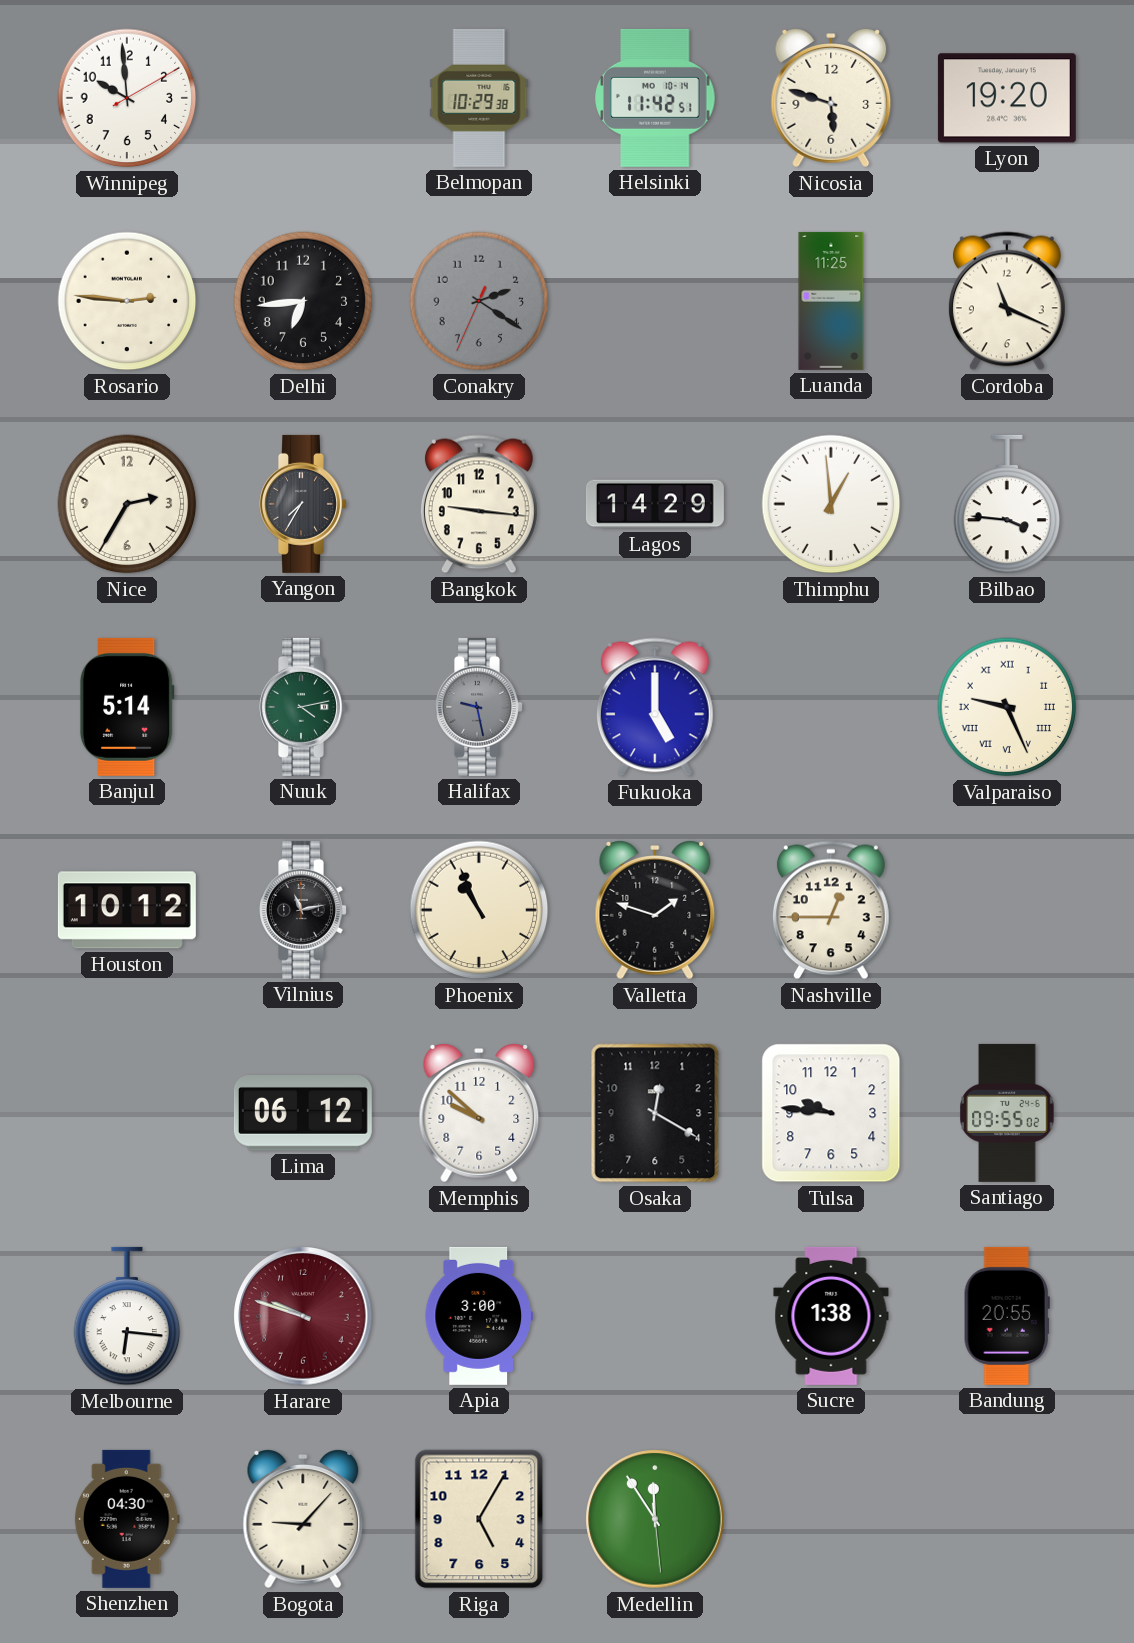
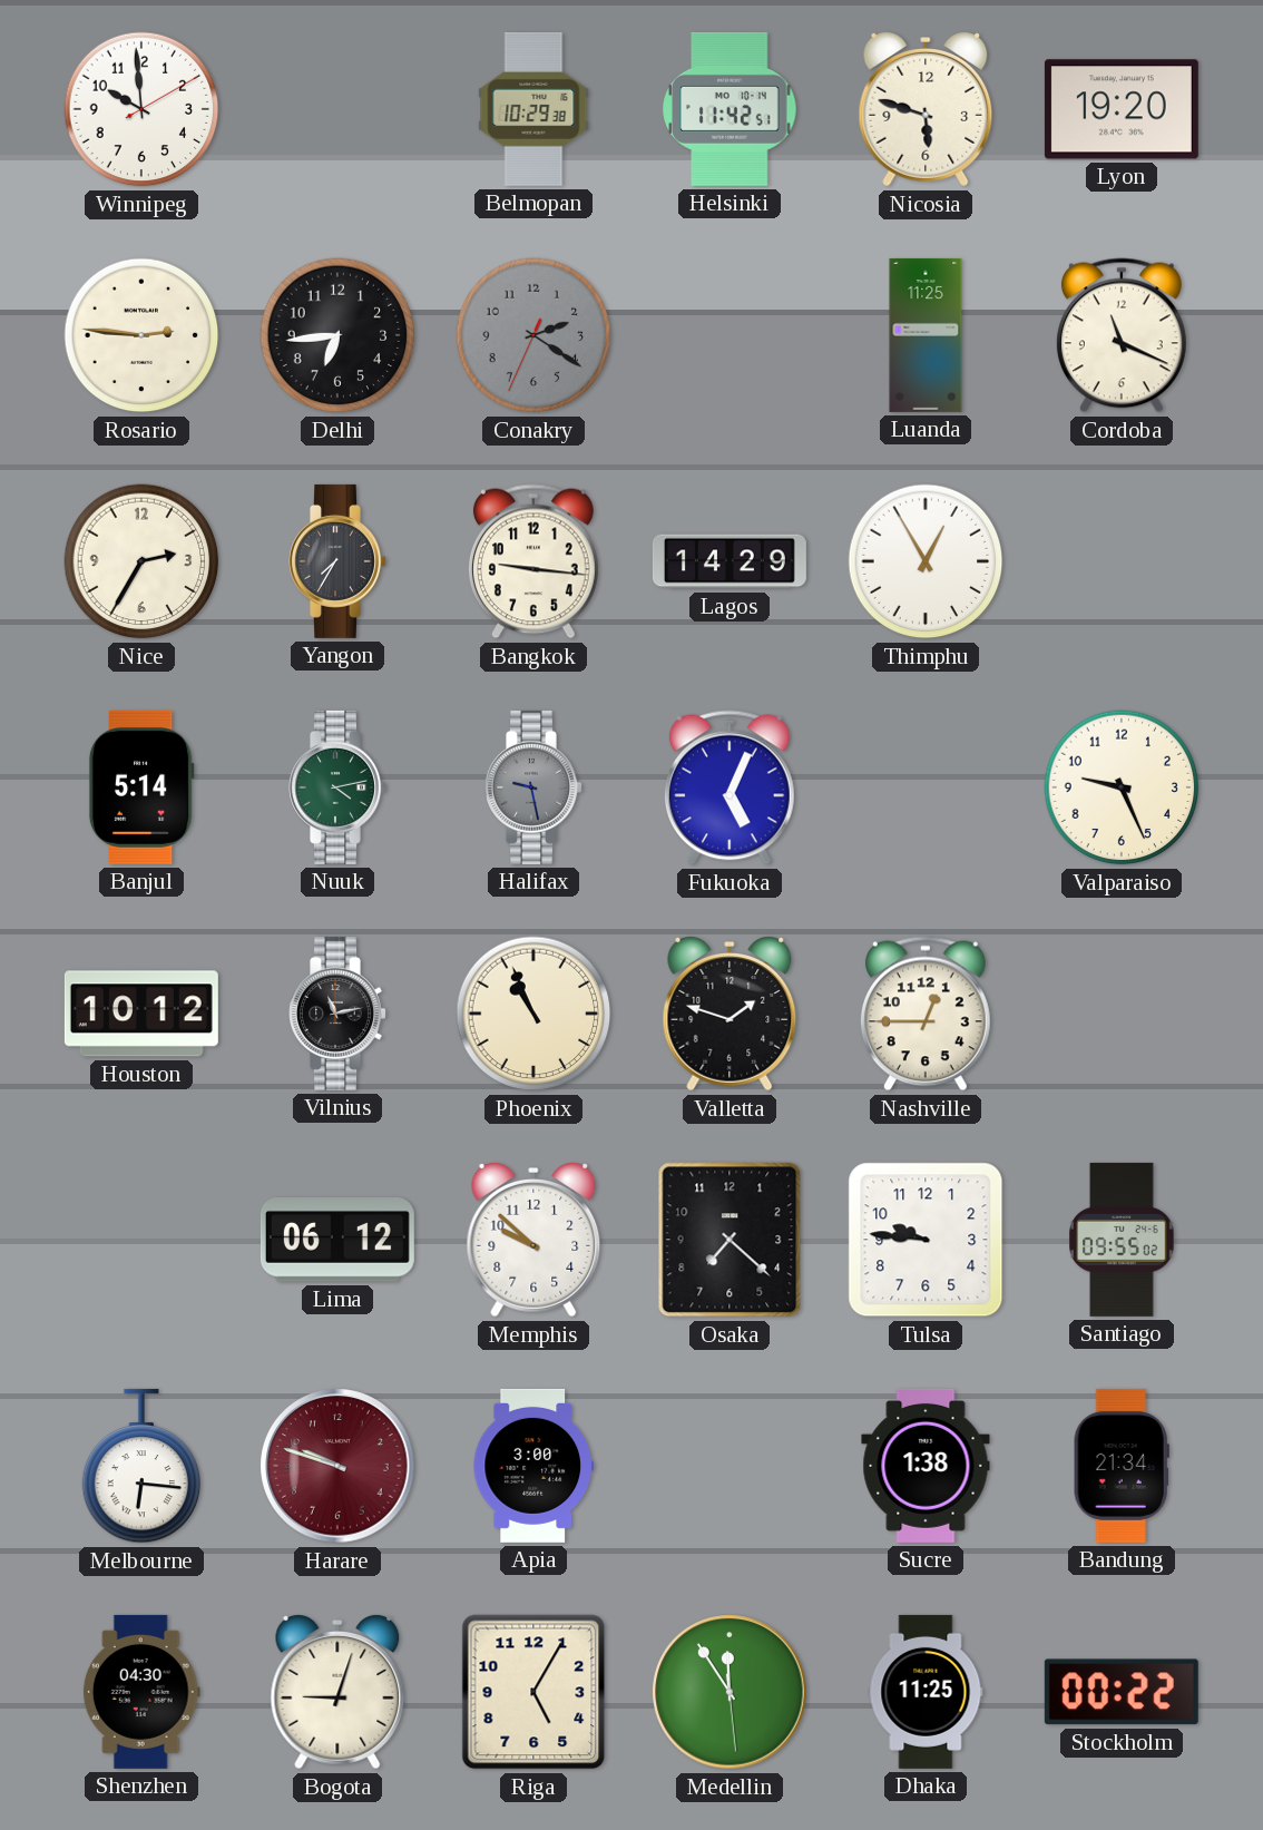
Thimphu: 12:59 -> 12:55 (926, 561)
Bilbao: 3:46 -> none (1007, 504)
Fukuoka: 5:00 -> 5:04 (730, 787)
Valparaiso numerals: Roman -> Arabic (1122, 787)
Osaka: 12:20 -> 7:22 (730, 1240)
Bandung: 20:55 -> 21:34 (1122, 1466)
Bogota: 9:07 -> 9:03 (337, 1693)
Dhaka: none -> 11:25 (926, 1692)
Stockholm: none -> 00:22 (1122, 1692)
